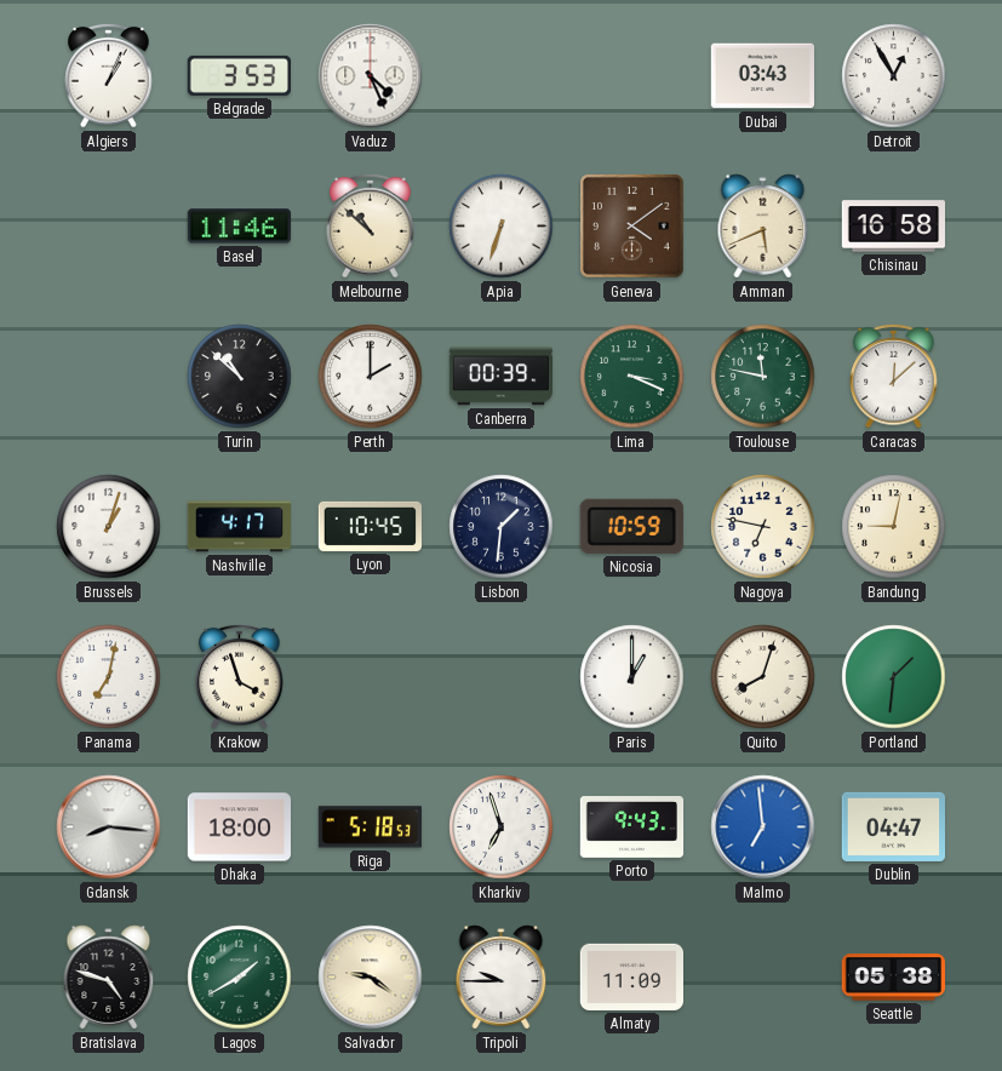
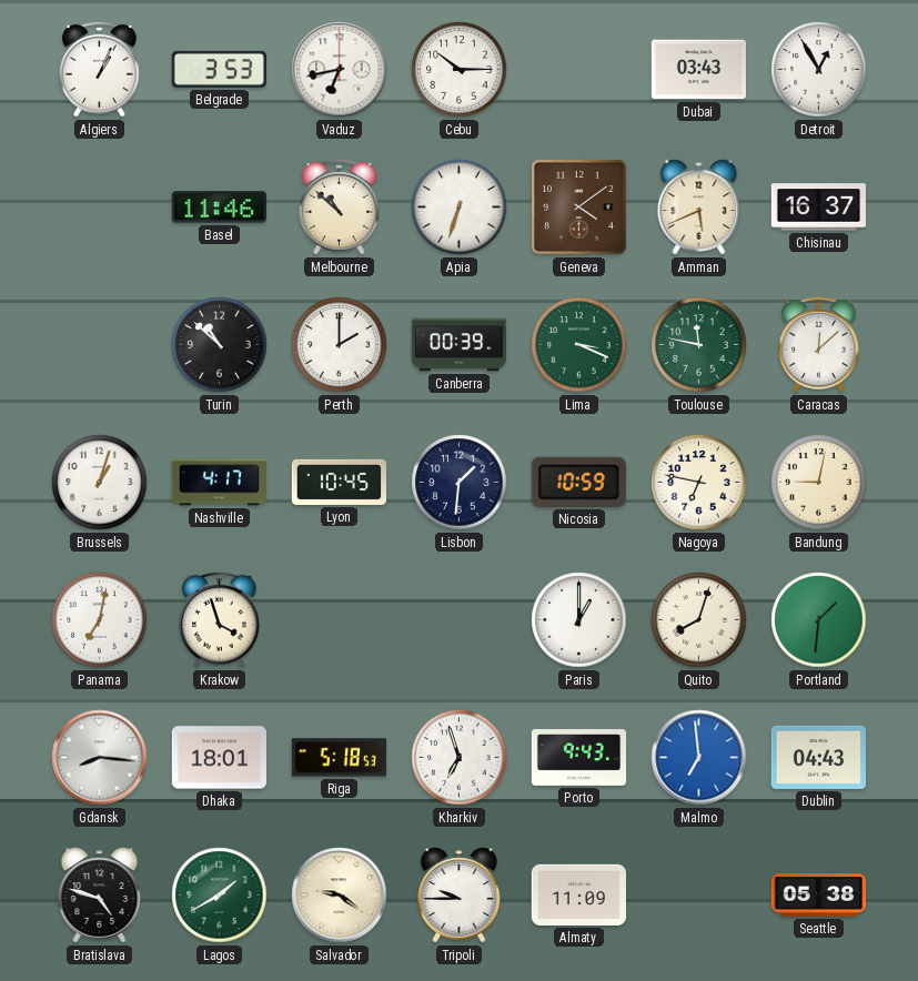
Vaduz: 4:26 -> 6:43 (340, 70)
Cebu: none -> 10:15 (460, 70)
Chisinau: 16:58 -> 16:37 (818, 208)
Dhaka: 18:00 -> 18:01 (219, 758)
Dublin: 04:47 -> 04:43 (818, 757)
